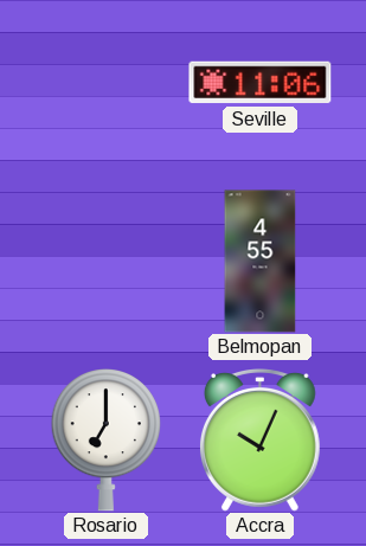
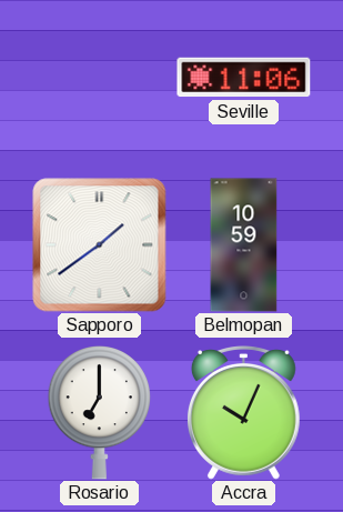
Sapporo: none -> 1:39 (100, 245)
Belmopan: 4:55 -> 10:59 (244, 245)
